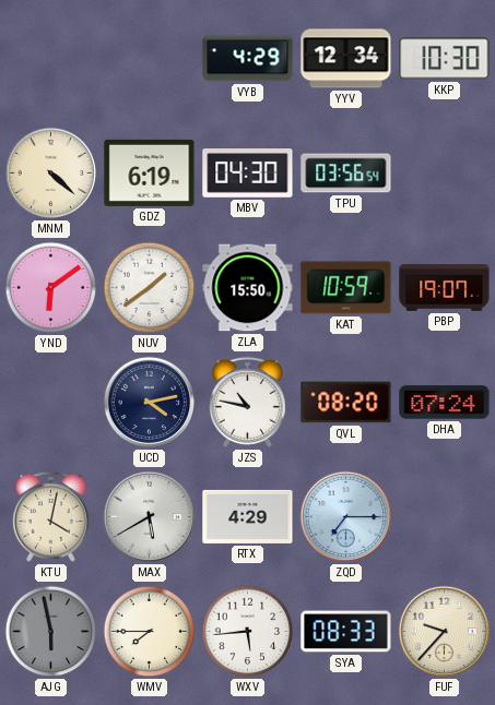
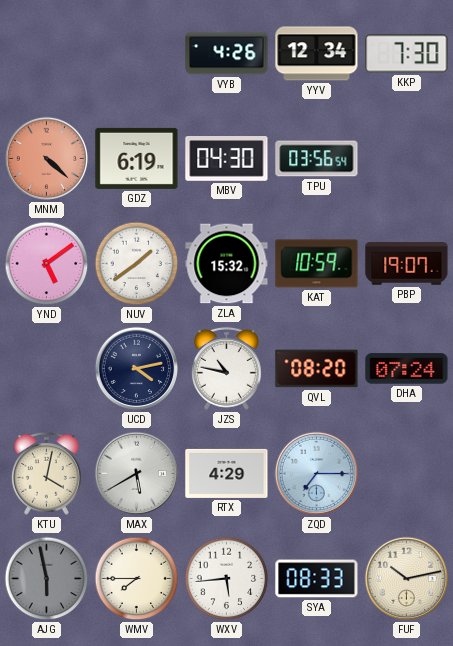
VYB: 4:29 -> 4:26 (227, 54)
KKP: 10:30 -> 7:30 (407, 54)
MNM dial: cream -> salmon (47, 159)
YND: 6:09 -> 5:09 (47, 264)
ZLA: 15:50 -> 15:32 (227, 264)
FUF: 9:37 -> 10:13 (407, 579)
